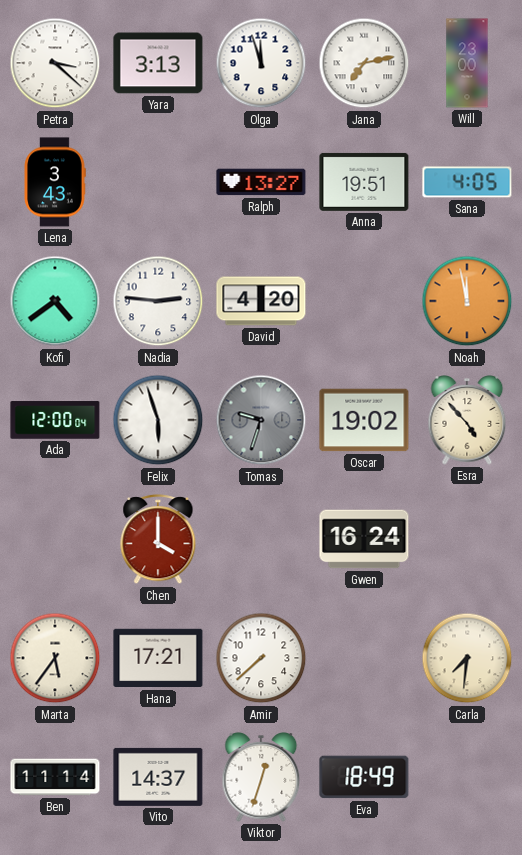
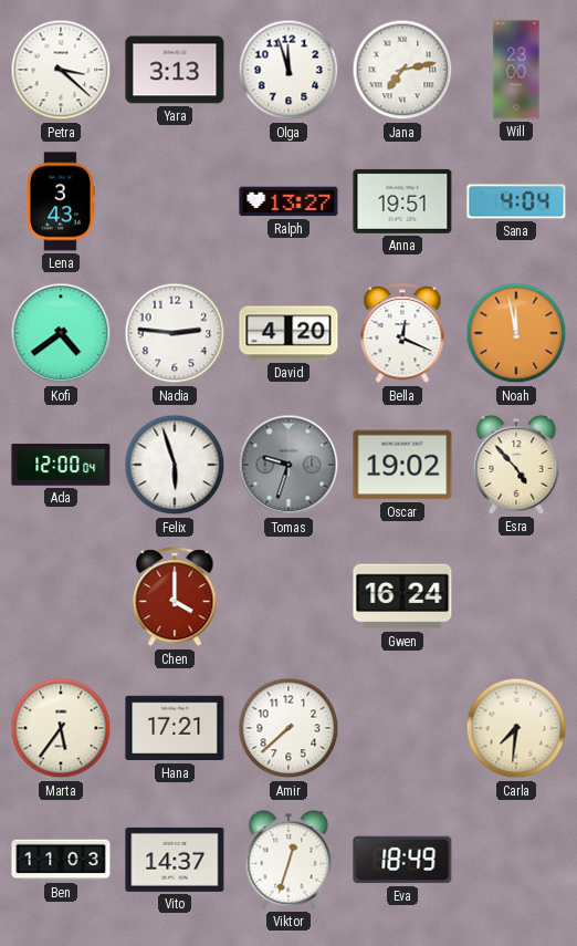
Sana: 4:05 -> 4:04 (516, 201)
Bella: none -> 12:19 (402, 334)
Ben: 11:14 -> 11:03 (61, 860)
